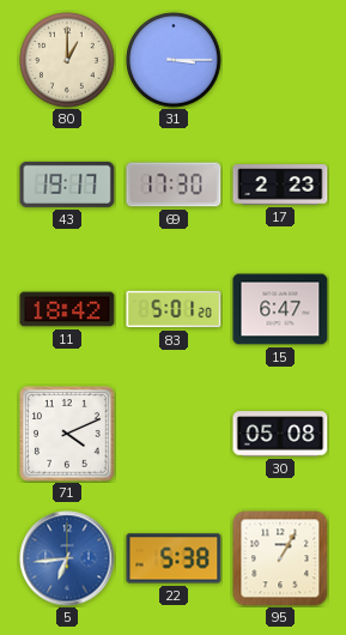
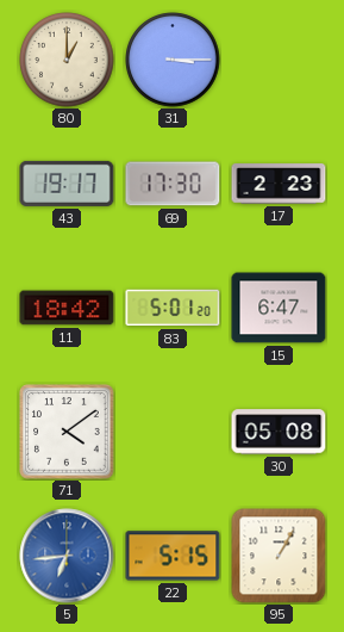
71: 4:11 -> 4:09 (67, 432)
22: 5:38 -> 5:15 (173, 556)
